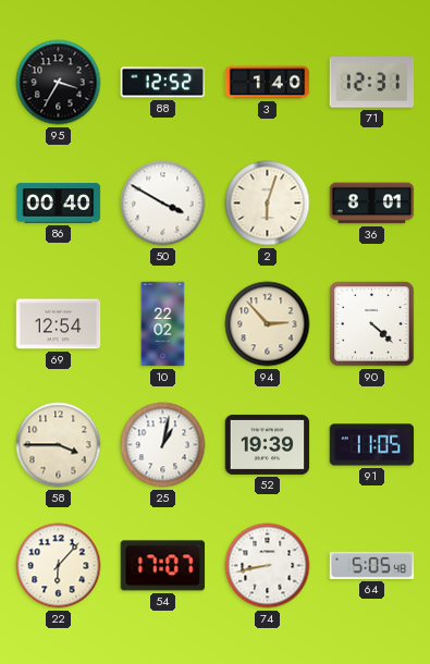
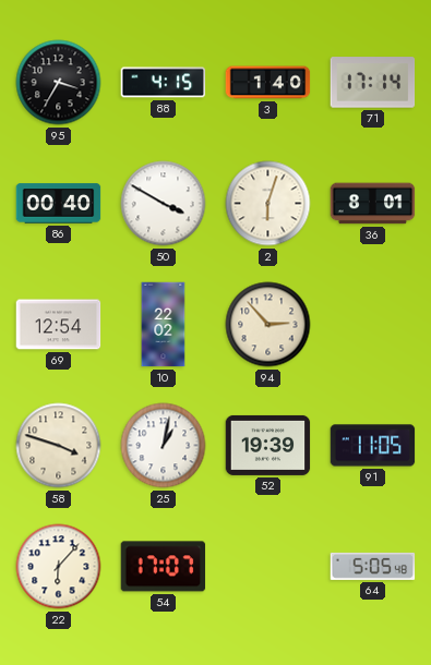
88: 12:52 -> 4:15 (164, 83)
71: 12:31 -> 17:14 (373, 83)
90: 4:22 -> none (372, 324)
58: 3:45 -> 3:48 (59, 446)
74: 8:43 -> none (268, 566)
